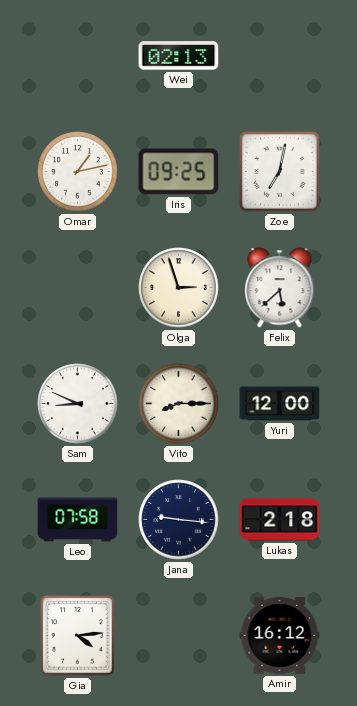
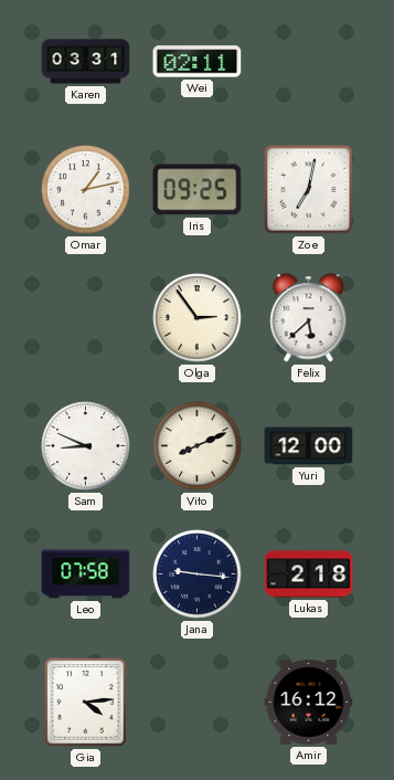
Karen: none -> 03:31 (86, 62)
Wei: 02:13 -> 02:11 (198, 62)
Olga: 2:57 -> 2:54 (198, 318)
Vito: 8:15 -> 8:11 (198, 446)
